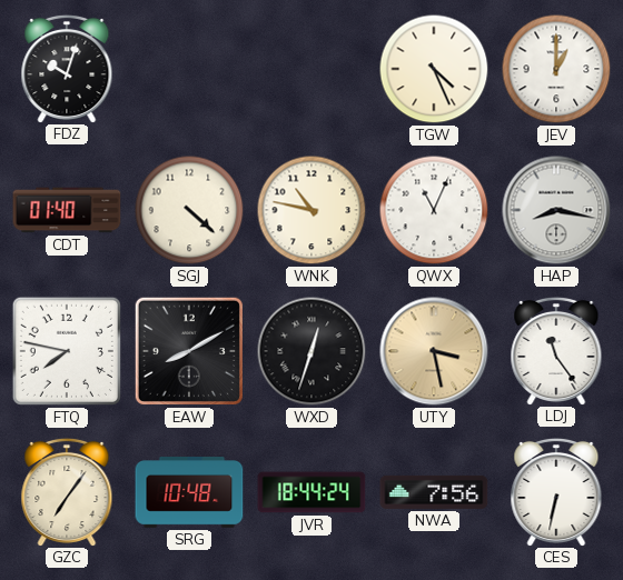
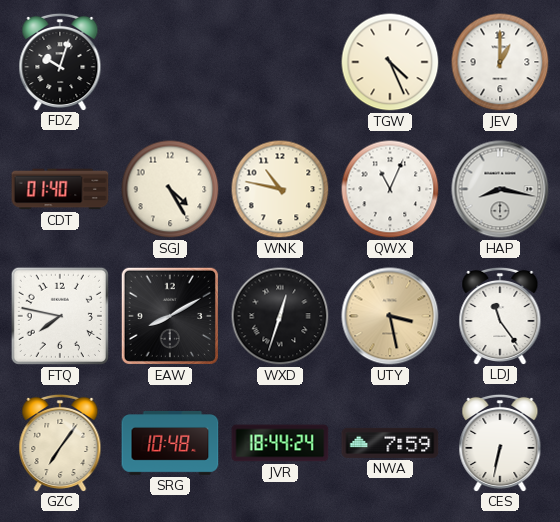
SGJ: 4:22 -> 4:25 (170, 189)
NWA: 7:56 -> 7:59 (390, 443)
